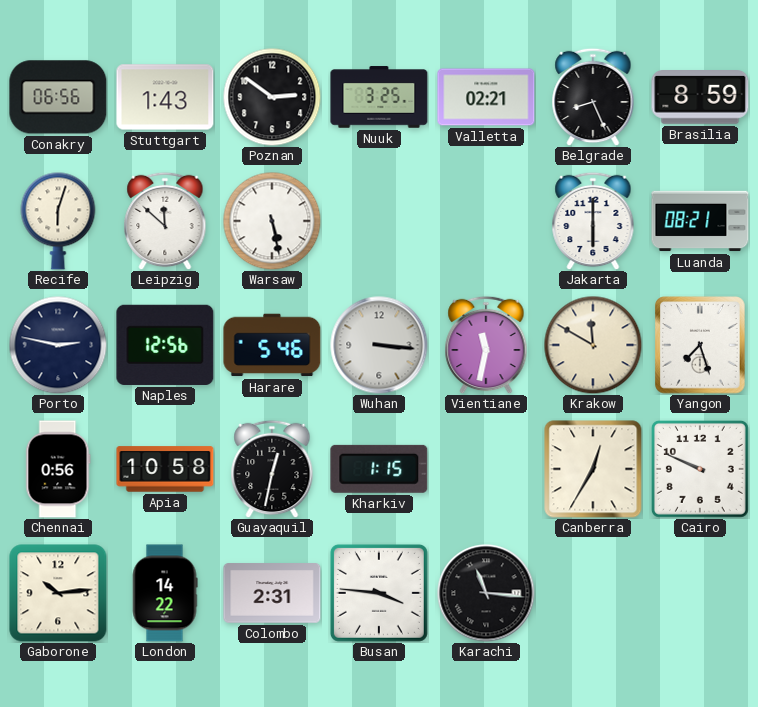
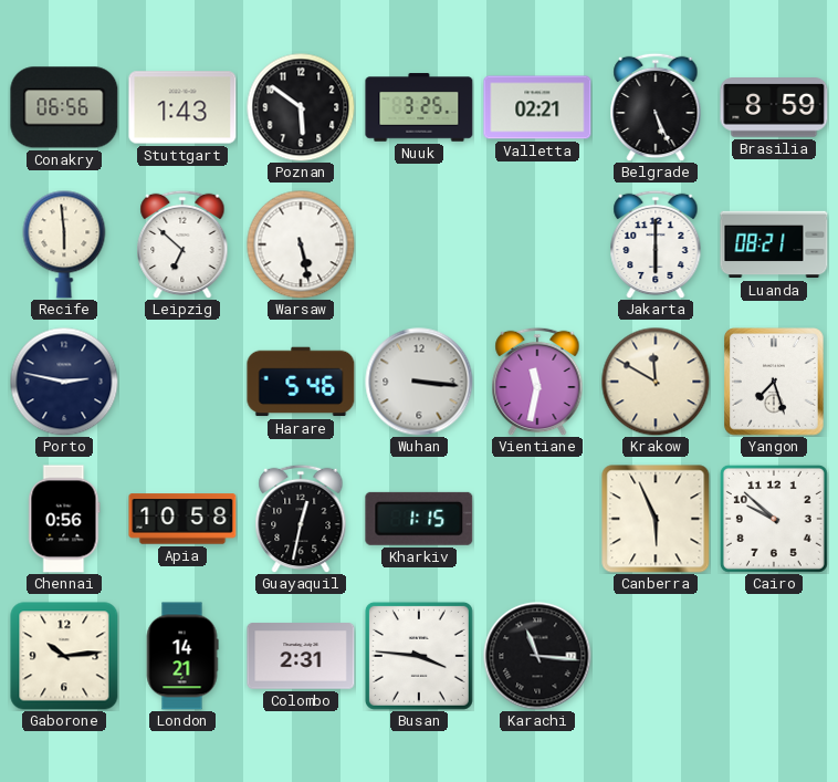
Poznan: 2:51 -> 5:51 (301, 107)
Belgrade: 8:26 -> 5:26 (656, 107)
Recife: 6:03 -> 5:59 (64, 244)
Leipzig: 11:52 -> 6:52 (182, 244)
Naples: 12:56 -> none (165, 345)
Canberra: 12:35 -> 5:56 (656, 519)
Cairo: 9:49 -> 9:52 (774, 519)
London: 14:22 -> 14:21 (182, 656)
